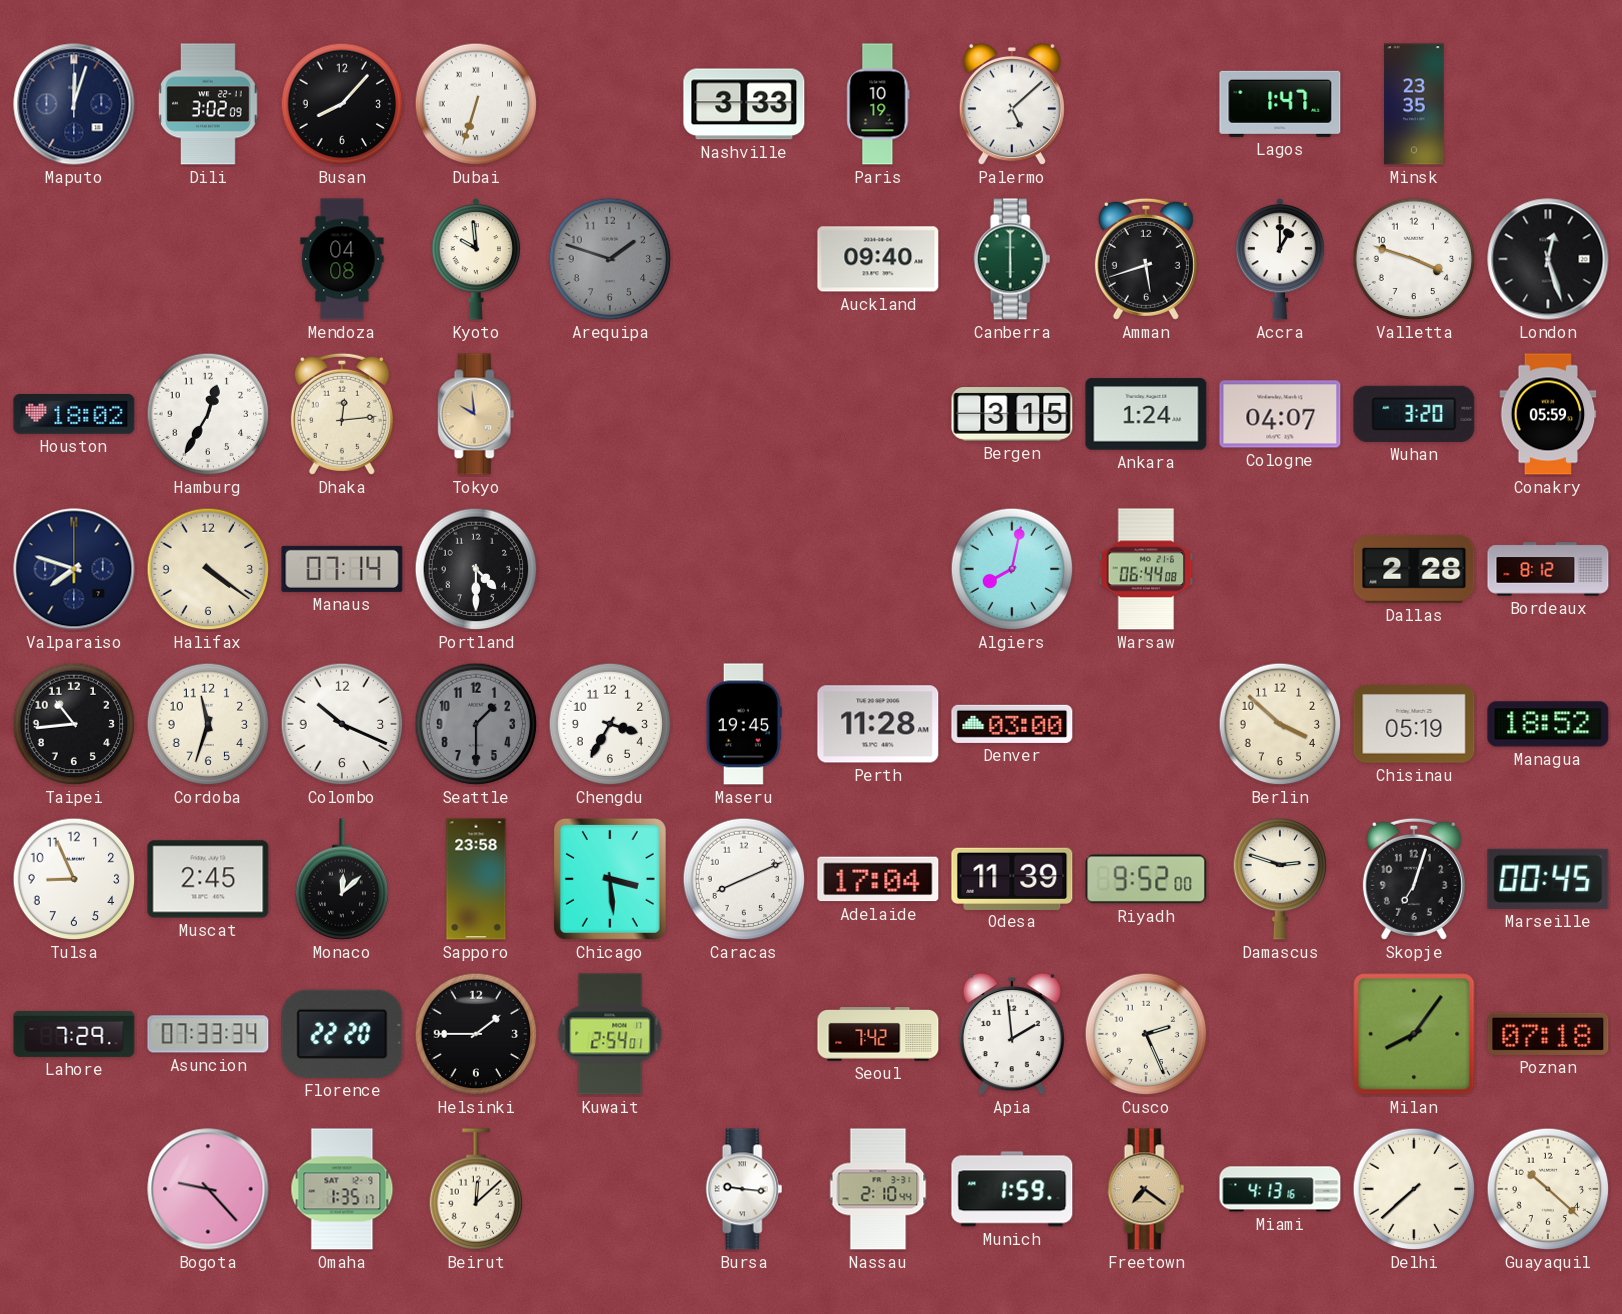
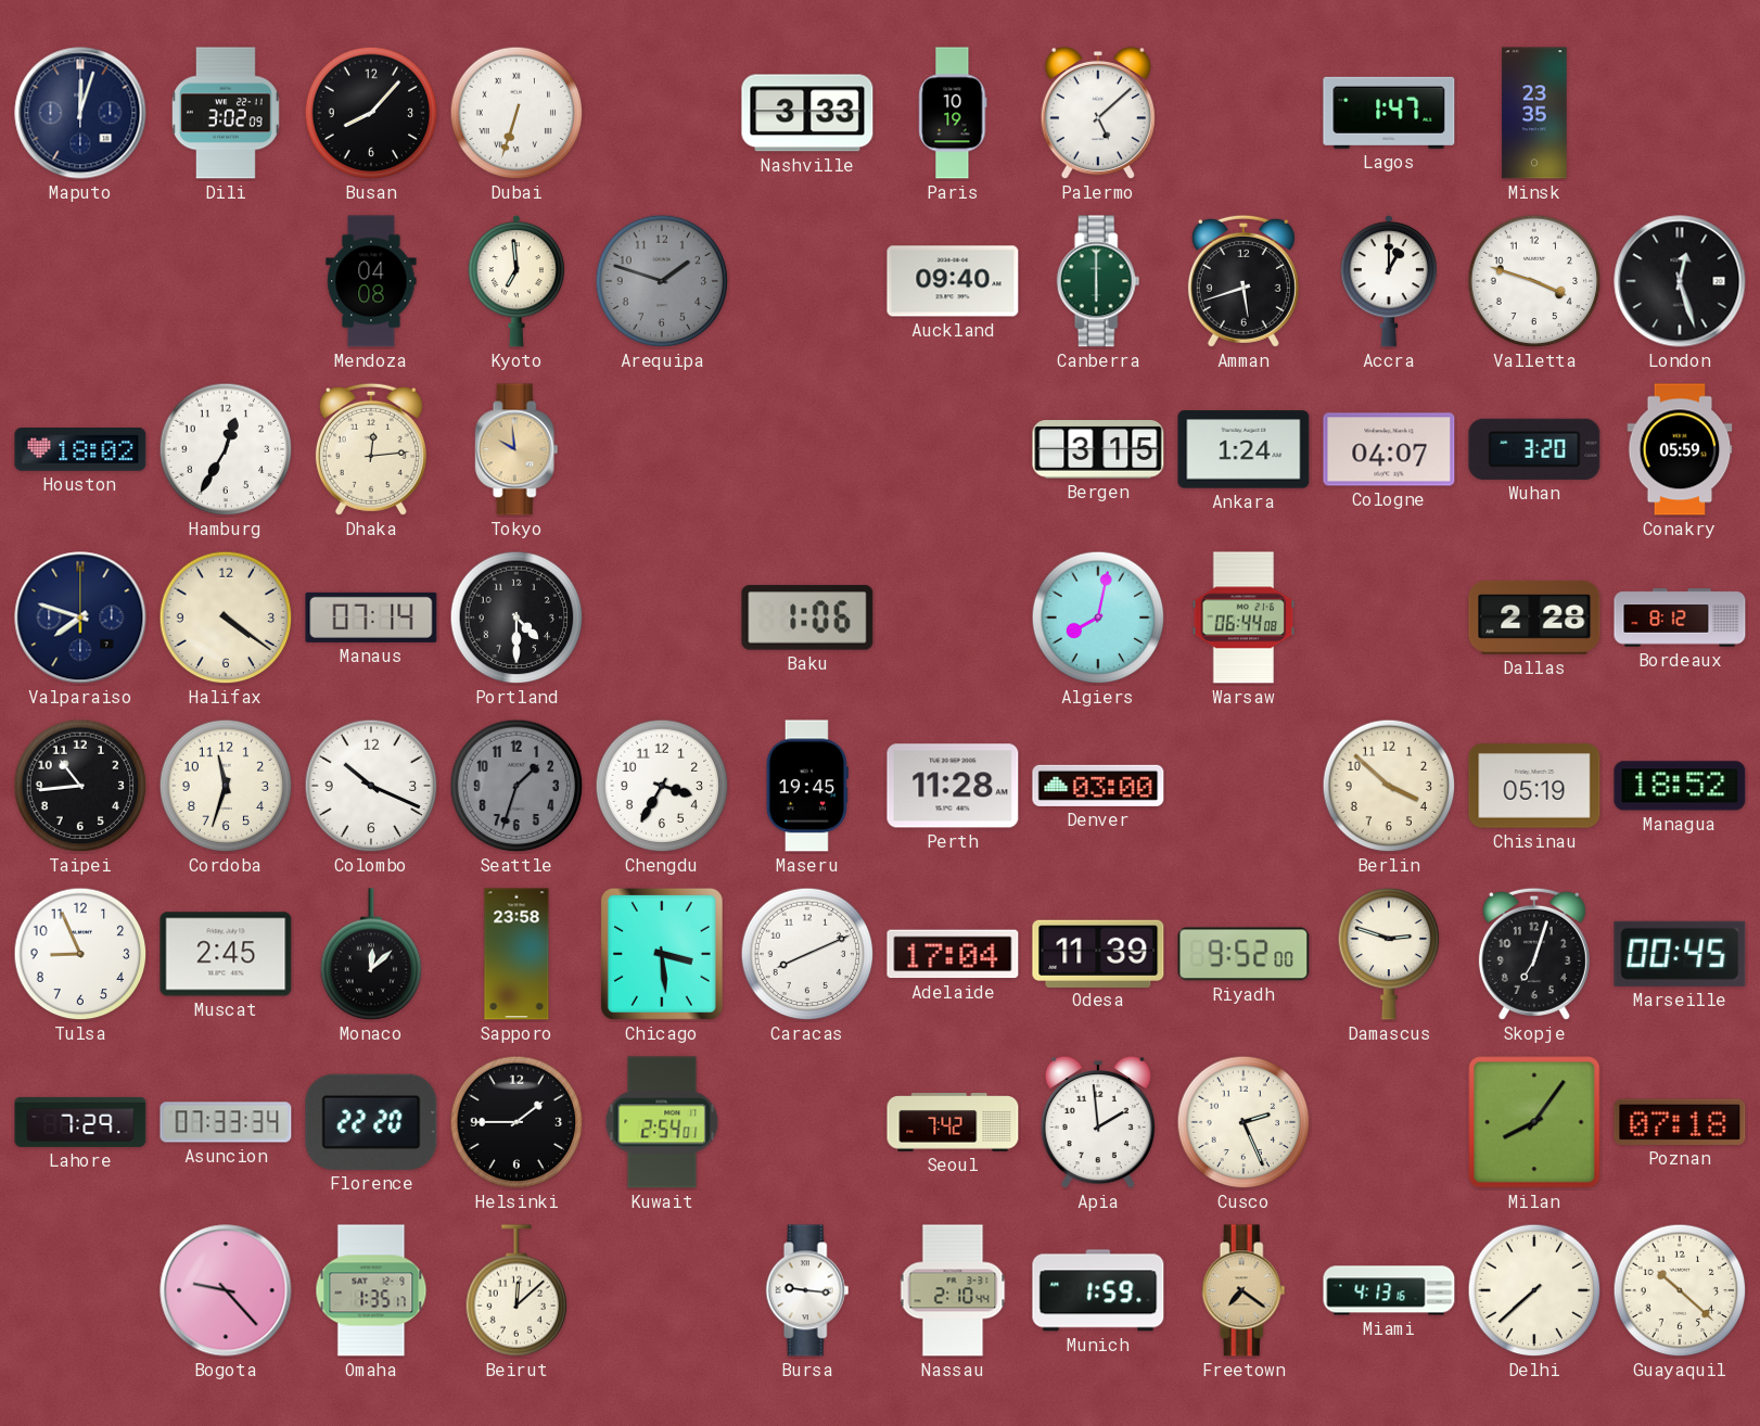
Kyoto: 9:59 -> 6:59 (515, 282)
Baku: none -> 1:06 (807, 617)
Seattle: 1:30 -> 1:33 (516, 786)
